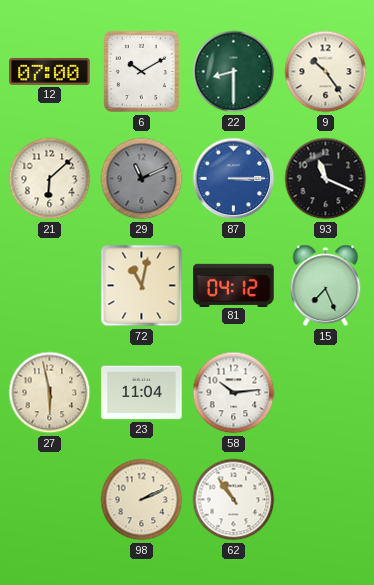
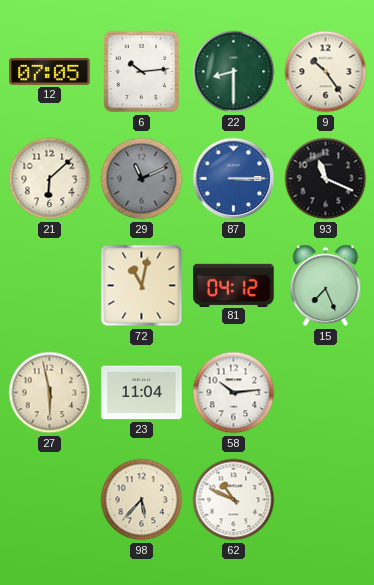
12: 07:00 -> 07:05 (50, 71)
6: 10:10 -> 10:14 (141, 72)
98: 2:11 -> 5:37 (142, 500)
62: 10:54 -> 10:49 (234, 500)
